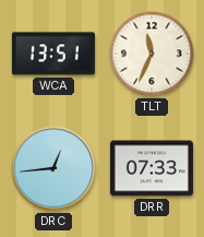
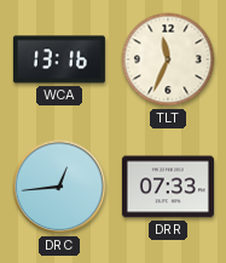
WCA: 13:51 -> 13:16 (59, 59)
